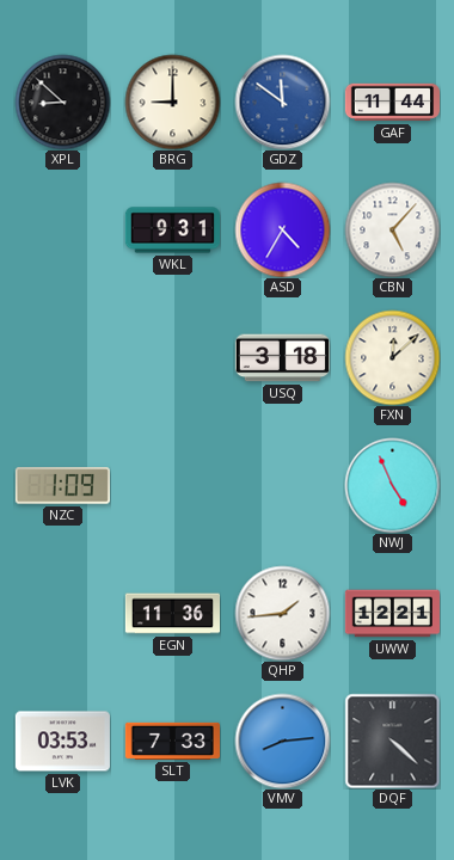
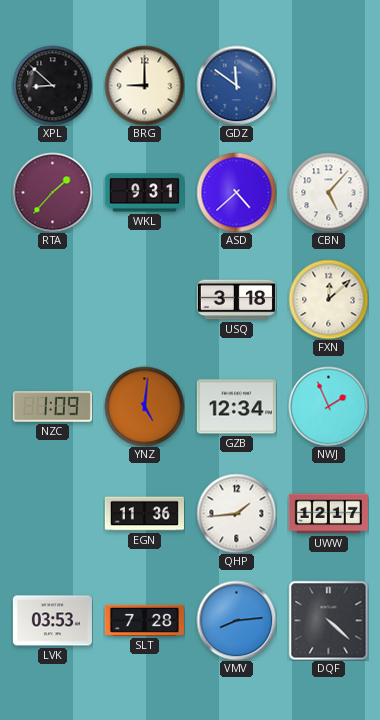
GAF: 11:44 -> none (392, 103)
RTA: none -> 1:37 (52, 192)
ASD: 4:35 -> 4:38 (236, 192)
YNZ: none -> 5:01 (144, 406)
GZB: none -> 12:34 (236, 407)
NWJ: 4:56 -> 1:56 (328, 406)
UWW: 12:21 -> 12:17 (328, 514)
SLT: 7:33 -> 7:28 (144, 620)
